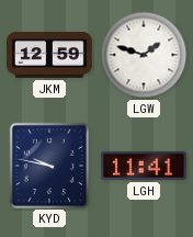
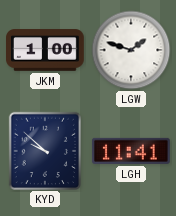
JKM: 12:59 -> 1:00 (46, 50)
KYD: 9:47 -> 9:52 (44, 150)
